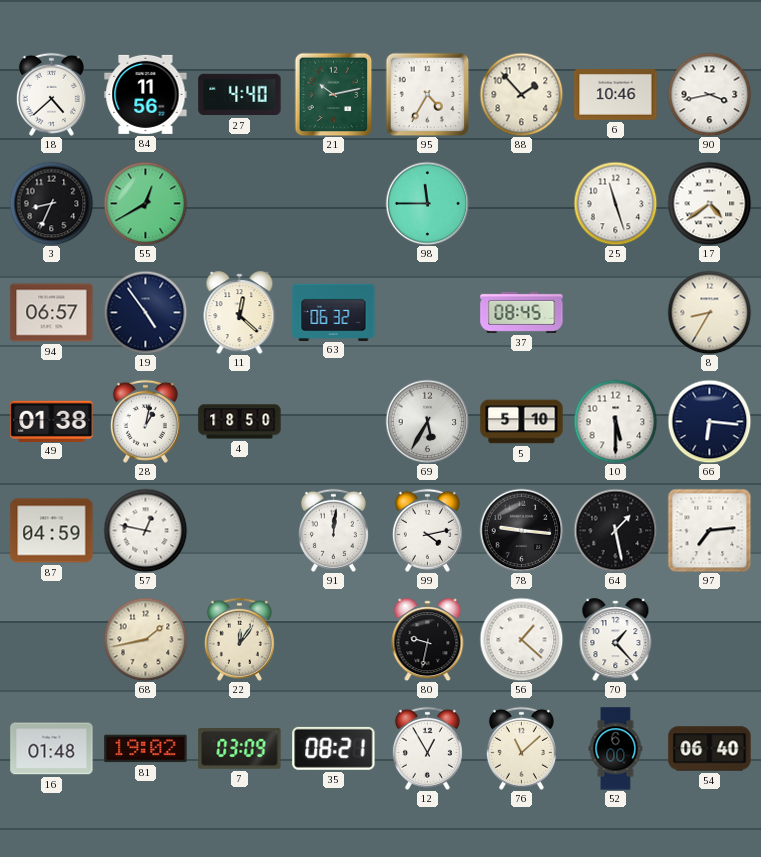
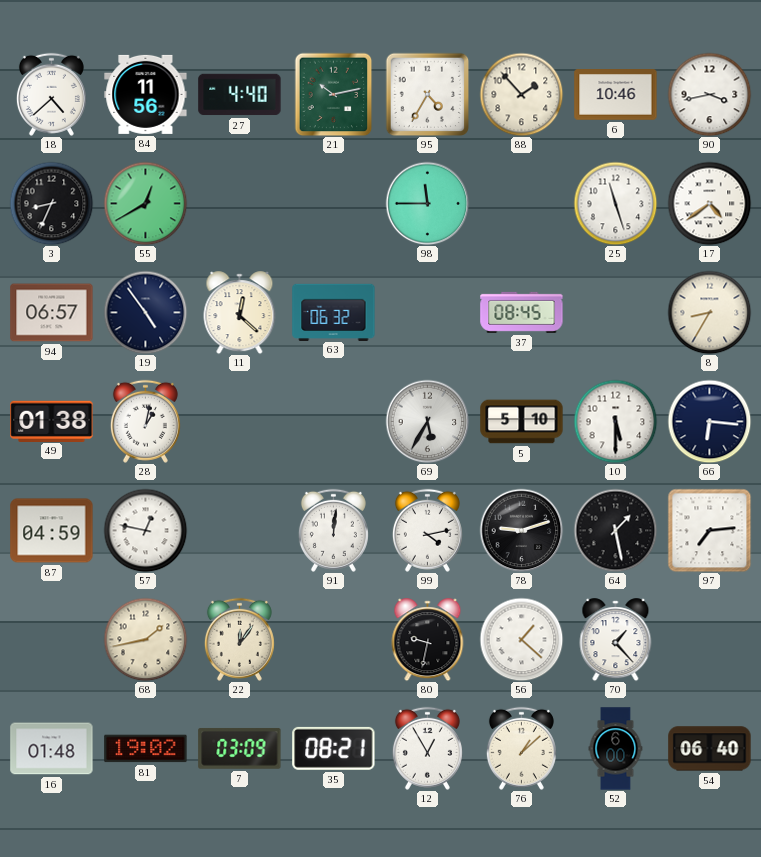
4: 18:50 -> none (240, 422)
78: 9:16 -> 9:12 (521, 530)
76: 11:08 -> 1:08 (521, 748)
